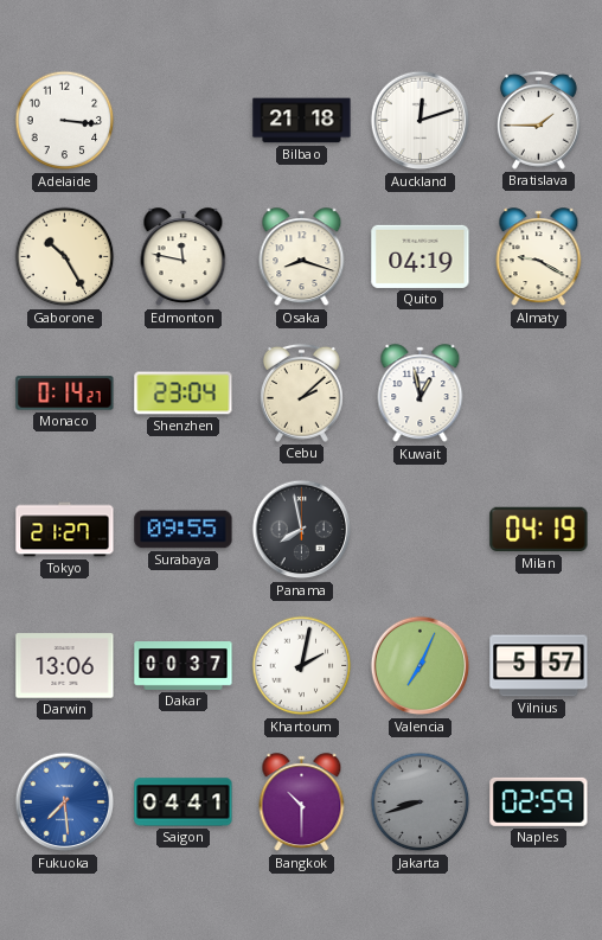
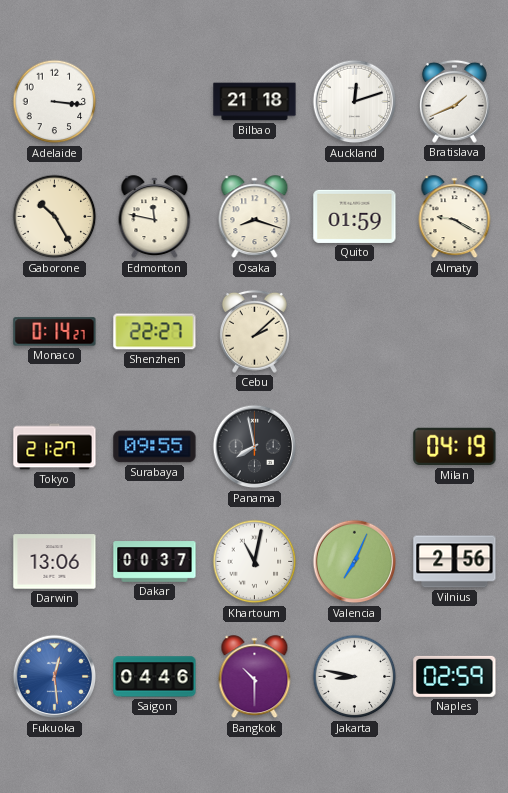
Bratislava: 1:45 -> 1:41 (454, 101)
Quito: 04:19 -> 01:59 (355, 216)
Shenzhen: 23:04 -> 22:27 (155, 332)
Kuwait: 12:58 -> none (421, 394)
Khartoum: 2:02 -> 11:02 (255, 562)
Vilnius: 5:57 -> 2:56 (455, 562)
Fukuoka: 7:29 -> 12:29 (55, 677)
Saigon: 04:41 -> 04:46 (155, 677)
Jakarta: 8:42 -> 8:47 (355, 677)
Jakarta dial: grey -> white (355, 677)
